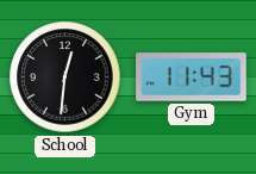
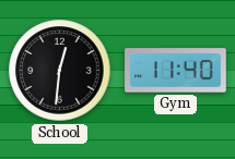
Gym: 11:43 -> 11:40 (176, 71)
